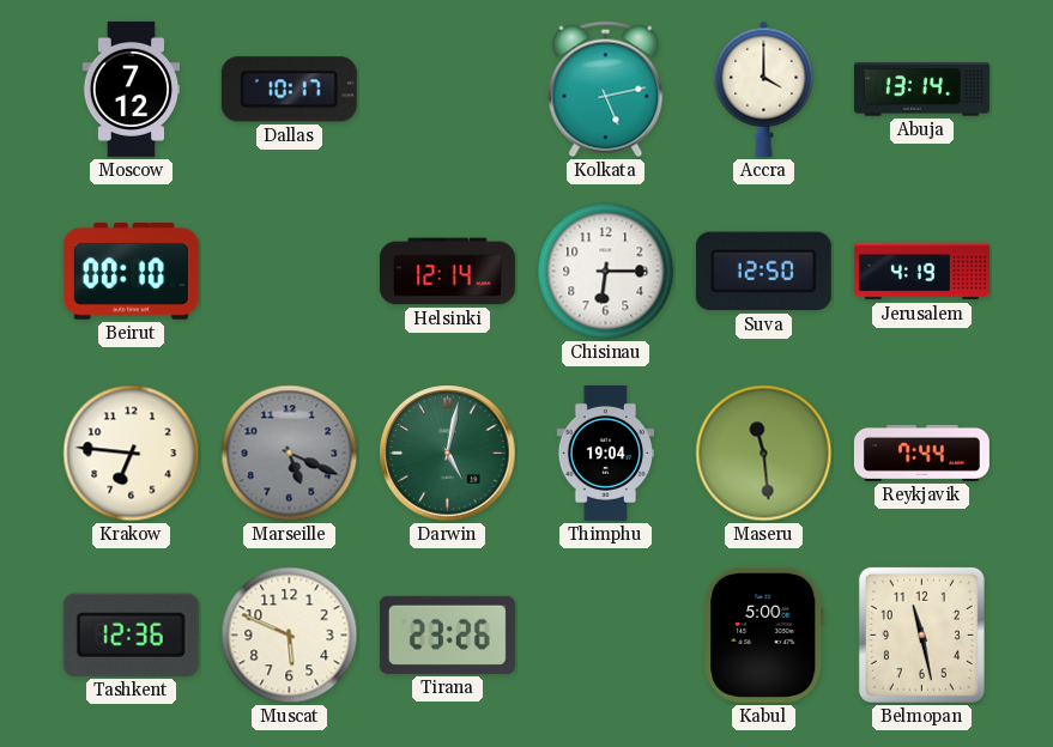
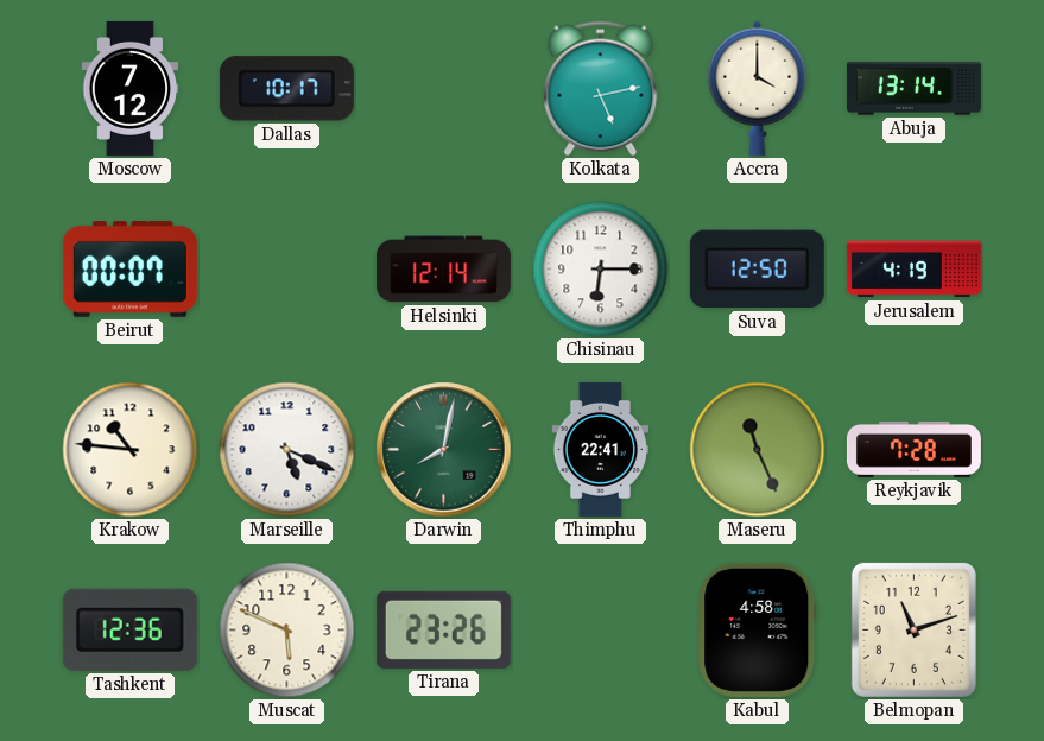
Beirut: 00:10 -> 00:07 (129, 268)
Krakow: 6:46 -> 10:46 (131, 450)
Marseille dial: grey -> white (287, 450)
Darwin: 5:02 -> 8:02 (444, 450)
Thimphu: 19:04 -> 22:41 (600, 449)
Maseru: 11:29 -> 11:26 (758, 450)
Reykjavik: 7:44 -> 7:28 (913, 449)
Kabul: 5:00 -> 4:58 (758, 629)
Belmopan: 11:28 -> 11:12 (913, 629)
